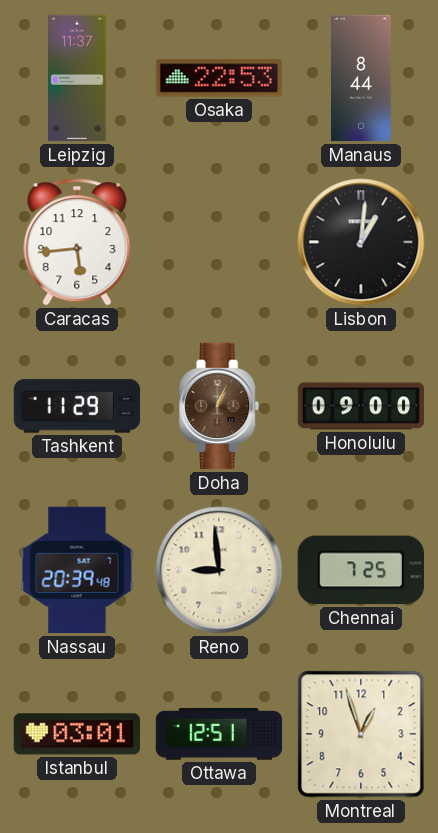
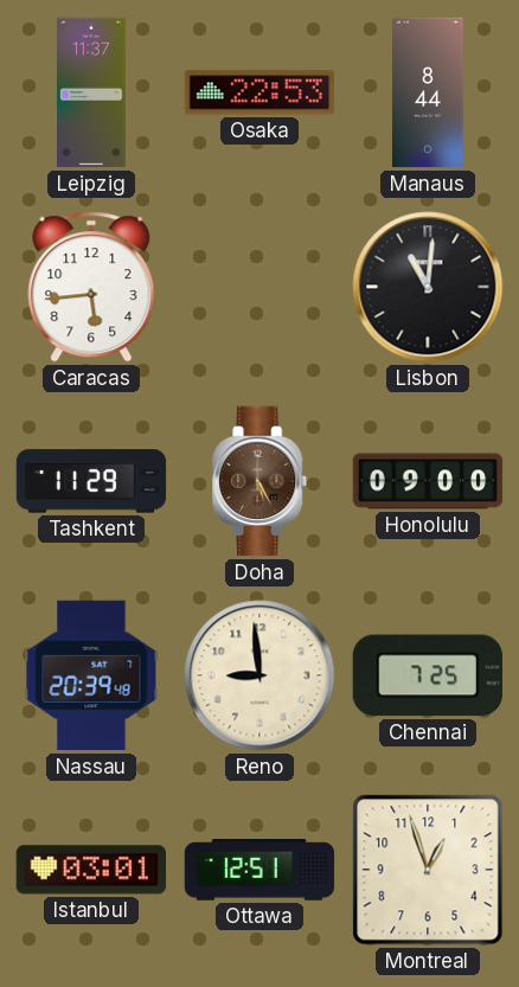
Lisbon: 1:01 -> 11:01 (428, 287)
Doha: 1:04 -> 5:25 (261, 481)
